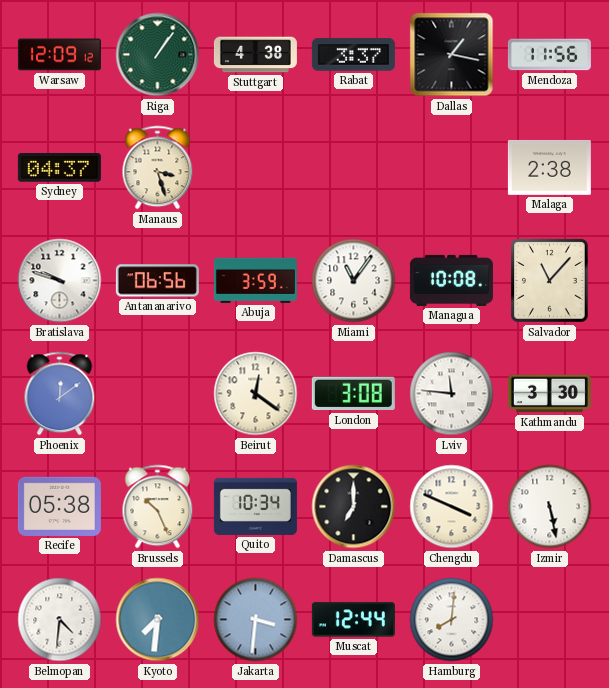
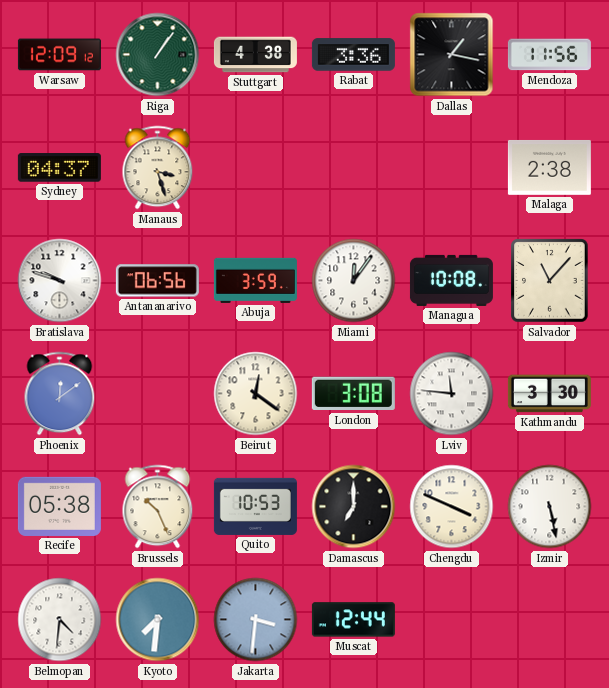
Rabat: 3:37 -> 3:36 (353, 55)
Miami: 11:06 -> 12:06 (354, 281)
Quito: 10:34 -> 10:53 (255, 506)
Hamburg: 8:01 -> none (452, 620)
